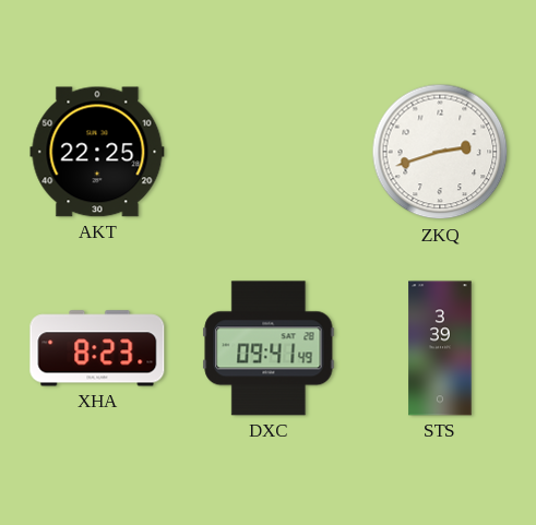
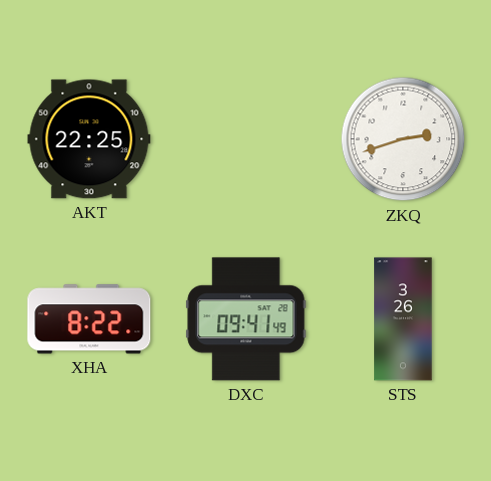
XHA: 8:23 -> 8:22 (89, 319)
STS: 3:39 -> 3:26 (403, 319)
